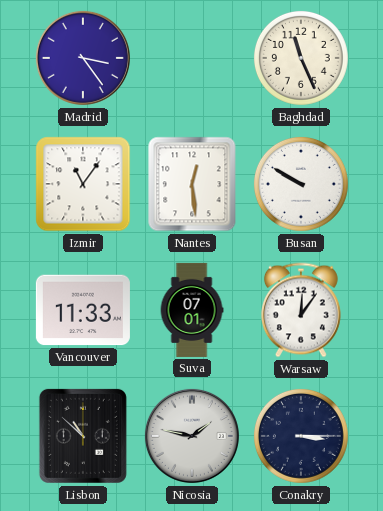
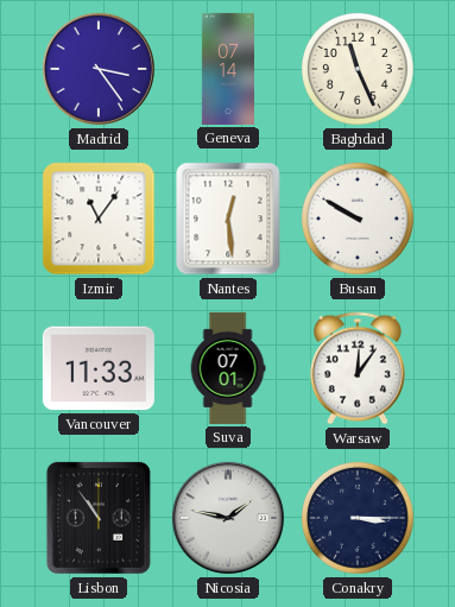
Geneva: none -> 07:14 (227, 69)
Lisbon: 10:52 -> 10:54 (99, 518)
